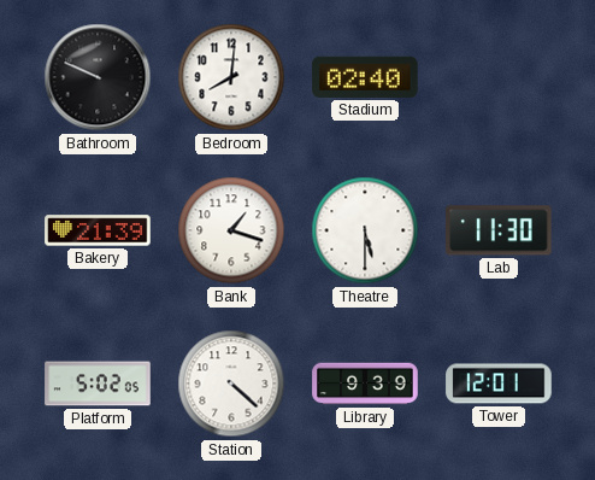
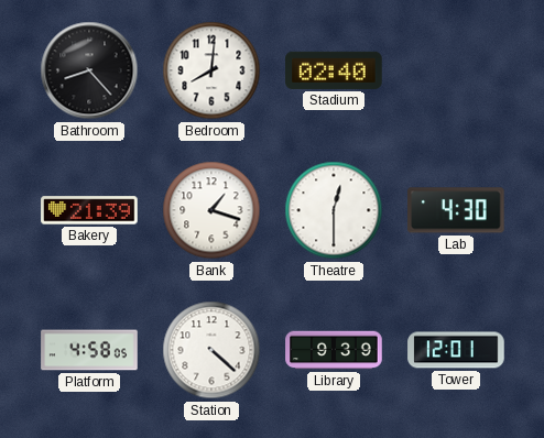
Bathroom: 9:49 -> 8:23 (89, 70)
Theatre: 5:30 -> 12:30 (334, 210)
Lab: 11:30 -> 4:30 (457, 210)
Platform: 5:02 -> 4:58 (89, 350)
